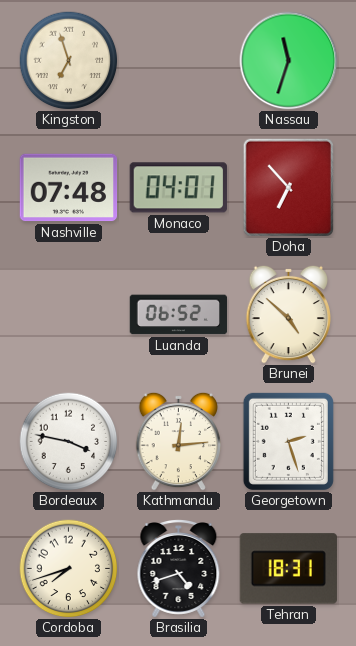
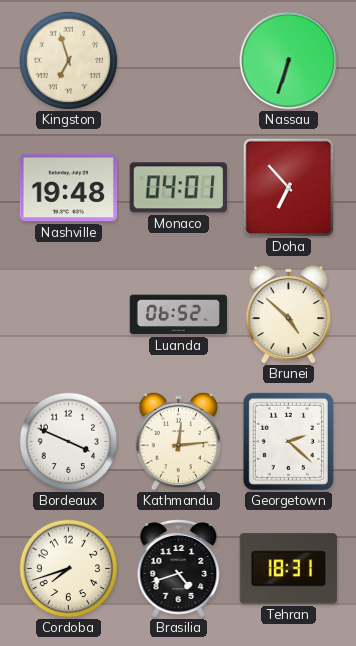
Nassau: 11:33 -> 6:33 (289, 61)
Nashville: 07:48 -> 19:48 (69, 188)
Bordeaux: 3:47 -> 3:49 (69, 442)
Georgetown: 2:27 -> 2:22 (288, 441)
